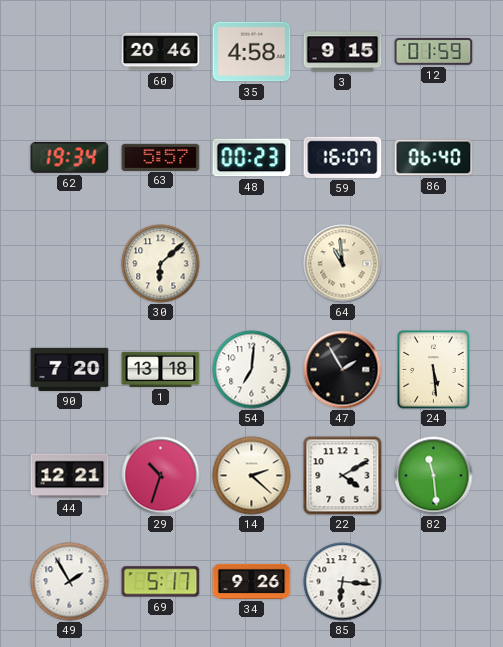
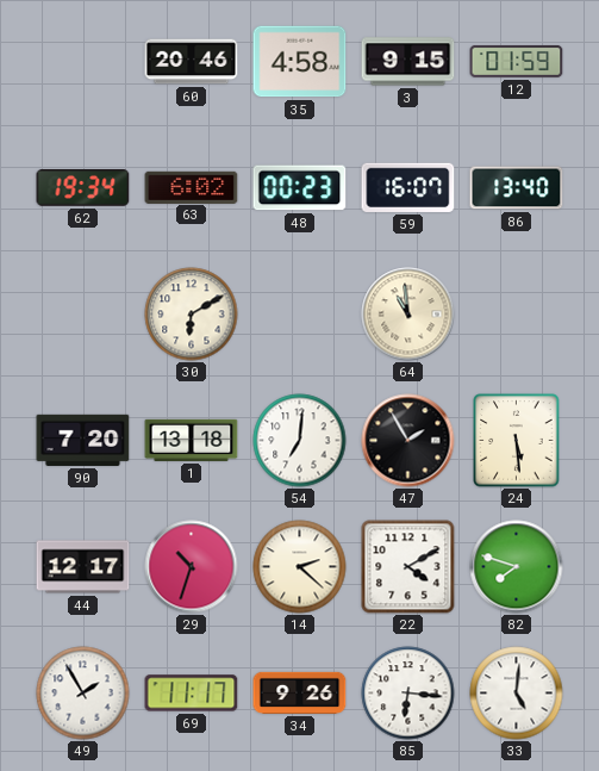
63: 5:57 -> 6:02 (192, 187)
86: 06:40 -> 13:40 (517, 188)
30: 6:08 -> 6:10 (192, 315)
44: 12:21 -> 12:17 (83, 567)
82: 11:29 -> 7:48 (517, 567)
69: 5:17 -> 11:17 (192, 694)
33: none -> 5:01 (517, 694)
